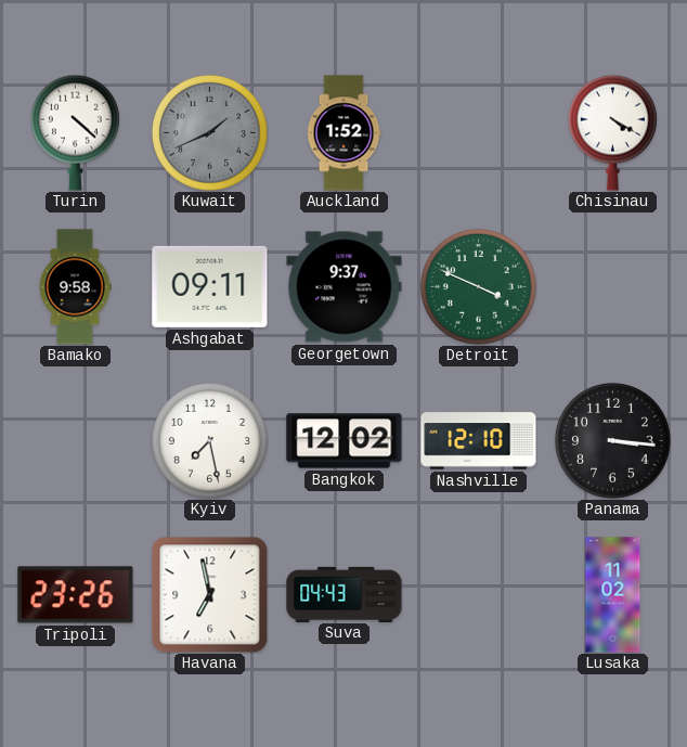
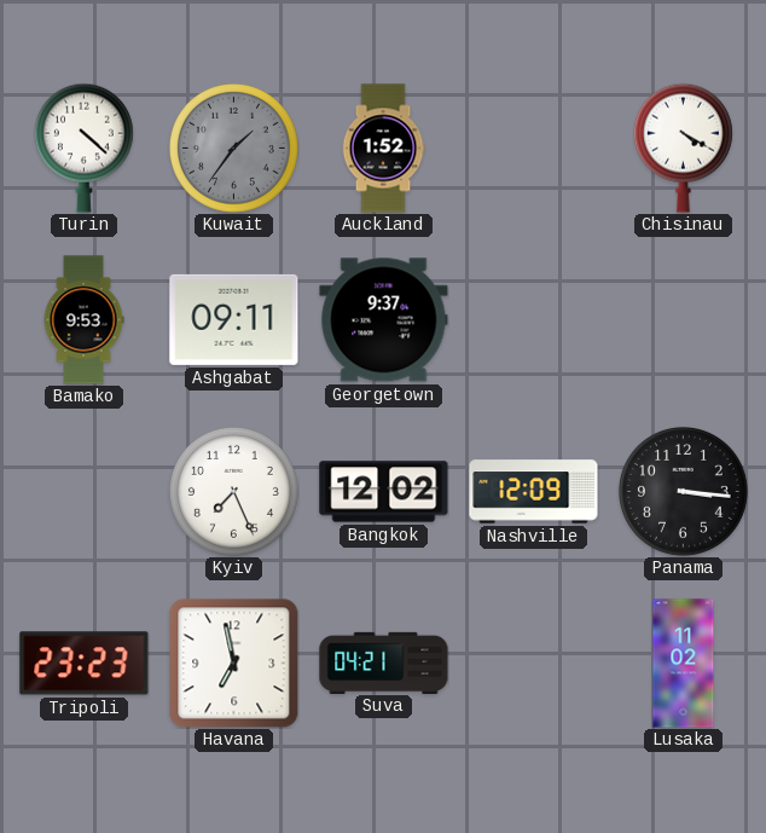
Kuwait: 1:41 -> 1:36 (233, 147)
Bamako: 9:58 -> 9:53 (83, 320)
Detroit: 3:49 -> none (478, 286)
Kyiv: 7:28 -> 7:26 (233, 491)
Nashville: 12:10 -> 12:09 (534, 492)
Tripoli: 23:26 -> 23:23 (85, 664)
Suva: 04:43 -> 04:21 (384, 663)
